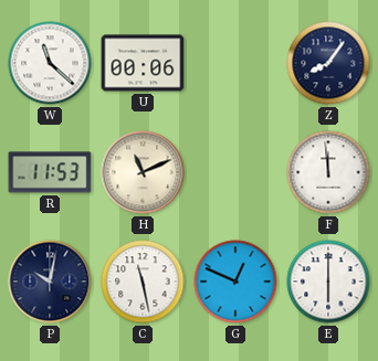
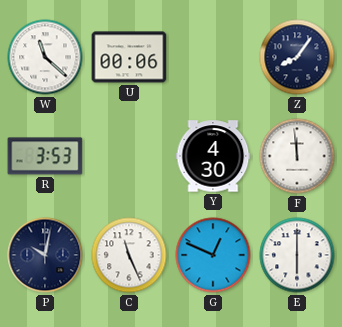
R: 11:53 -> 3:53 (45, 156)
H: 11:11 -> none (143, 172)
Y: none -> 4:30 (213, 156)
C: 11:28 -> 11:26 (129, 255)
